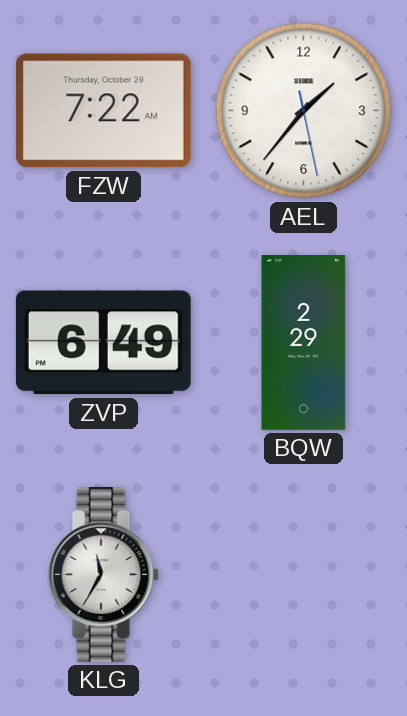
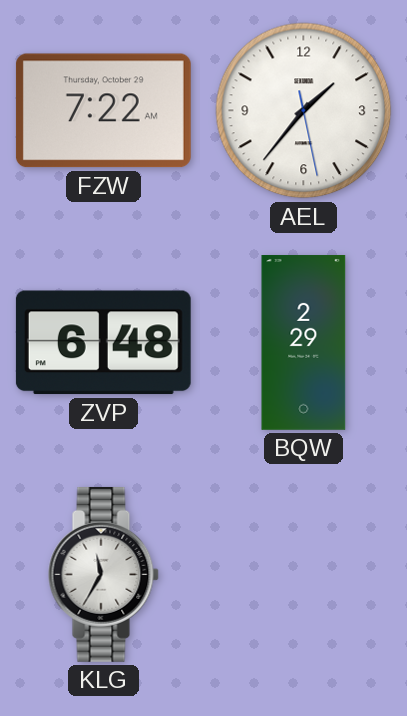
ZVP: 6:49 -> 6:48 (103, 343)
